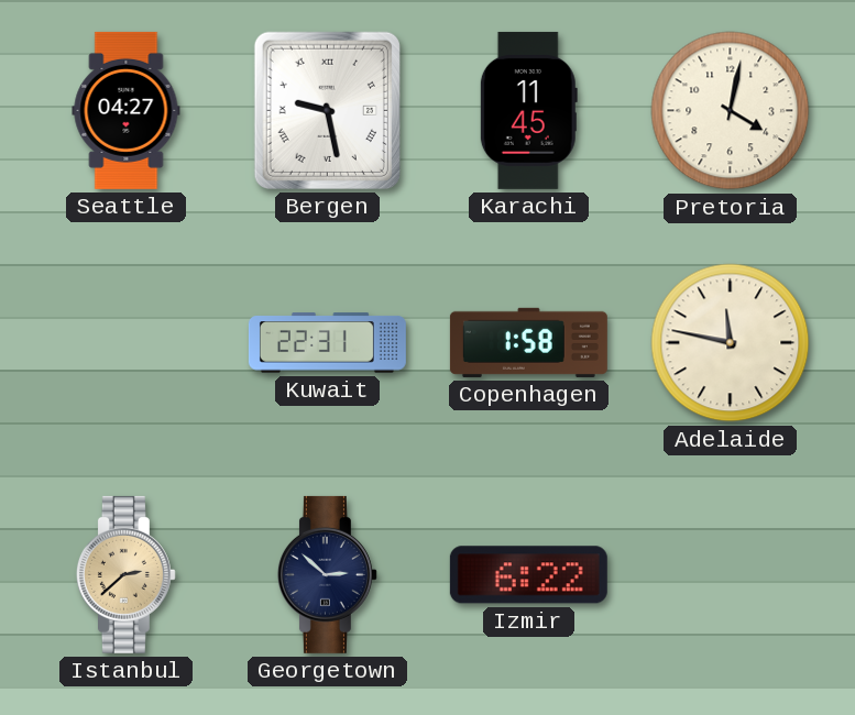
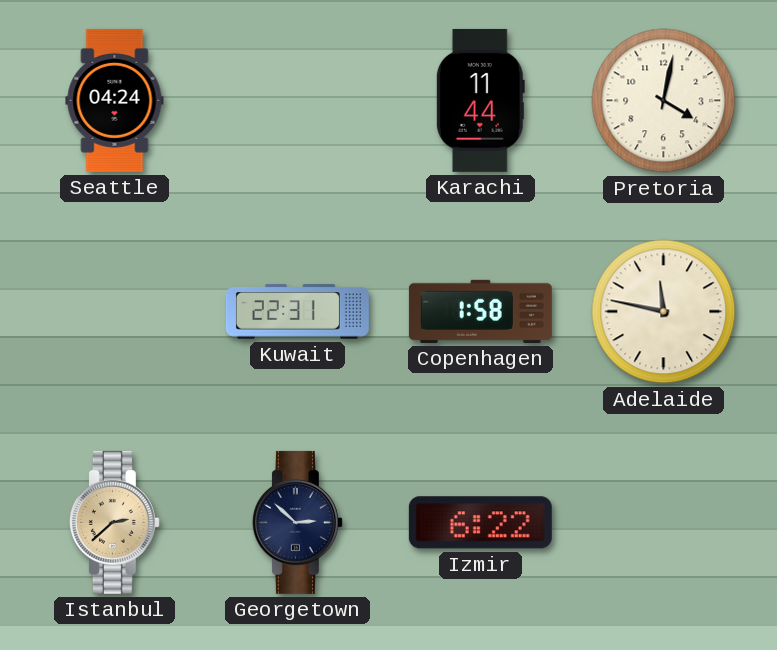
Seattle: 04:27 -> 04:24 (115, 100)
Bergen: 9:28 -> none (327, 110)
Karachi: 11:45 -> 11:44 (480, 100)
